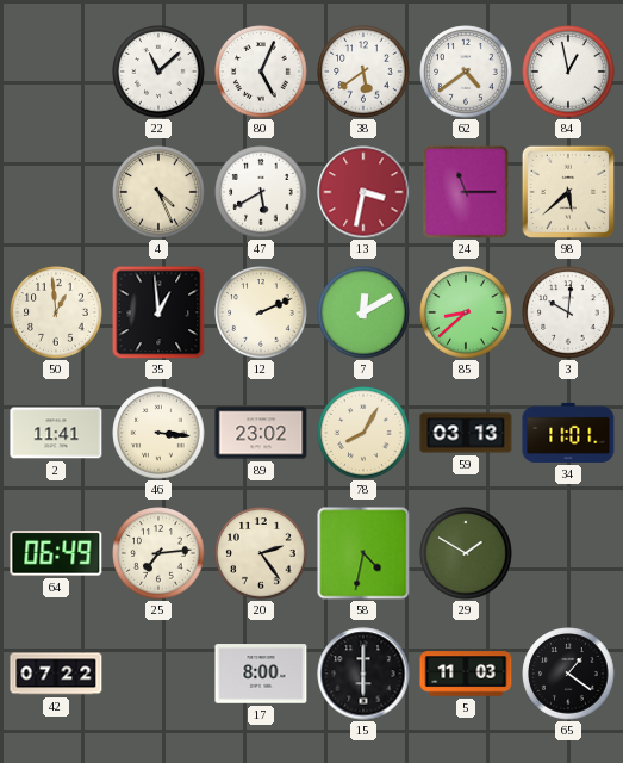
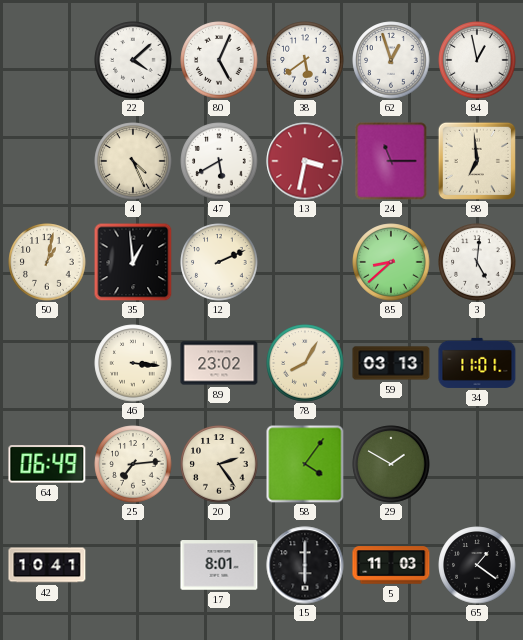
22: 11:08 -> 4:08 (133, 60)
62: 4:39 -> 12:57 (391, 60)
98: 5:38 -> 6:59 (477, 161)
50: 12:59 -> 1:02 (47, 262)
7: 12:10 -> none (363, 312)
3: 10:01 -> 5:01 (477, 262)
2: 11:41 -> none (56, 433)
58: 4:32 -> 4:06 (305, 464)
42: 07:22 -> 10:41 (47, 565)
17: 8:00 -> 8:01 (219, 565)
